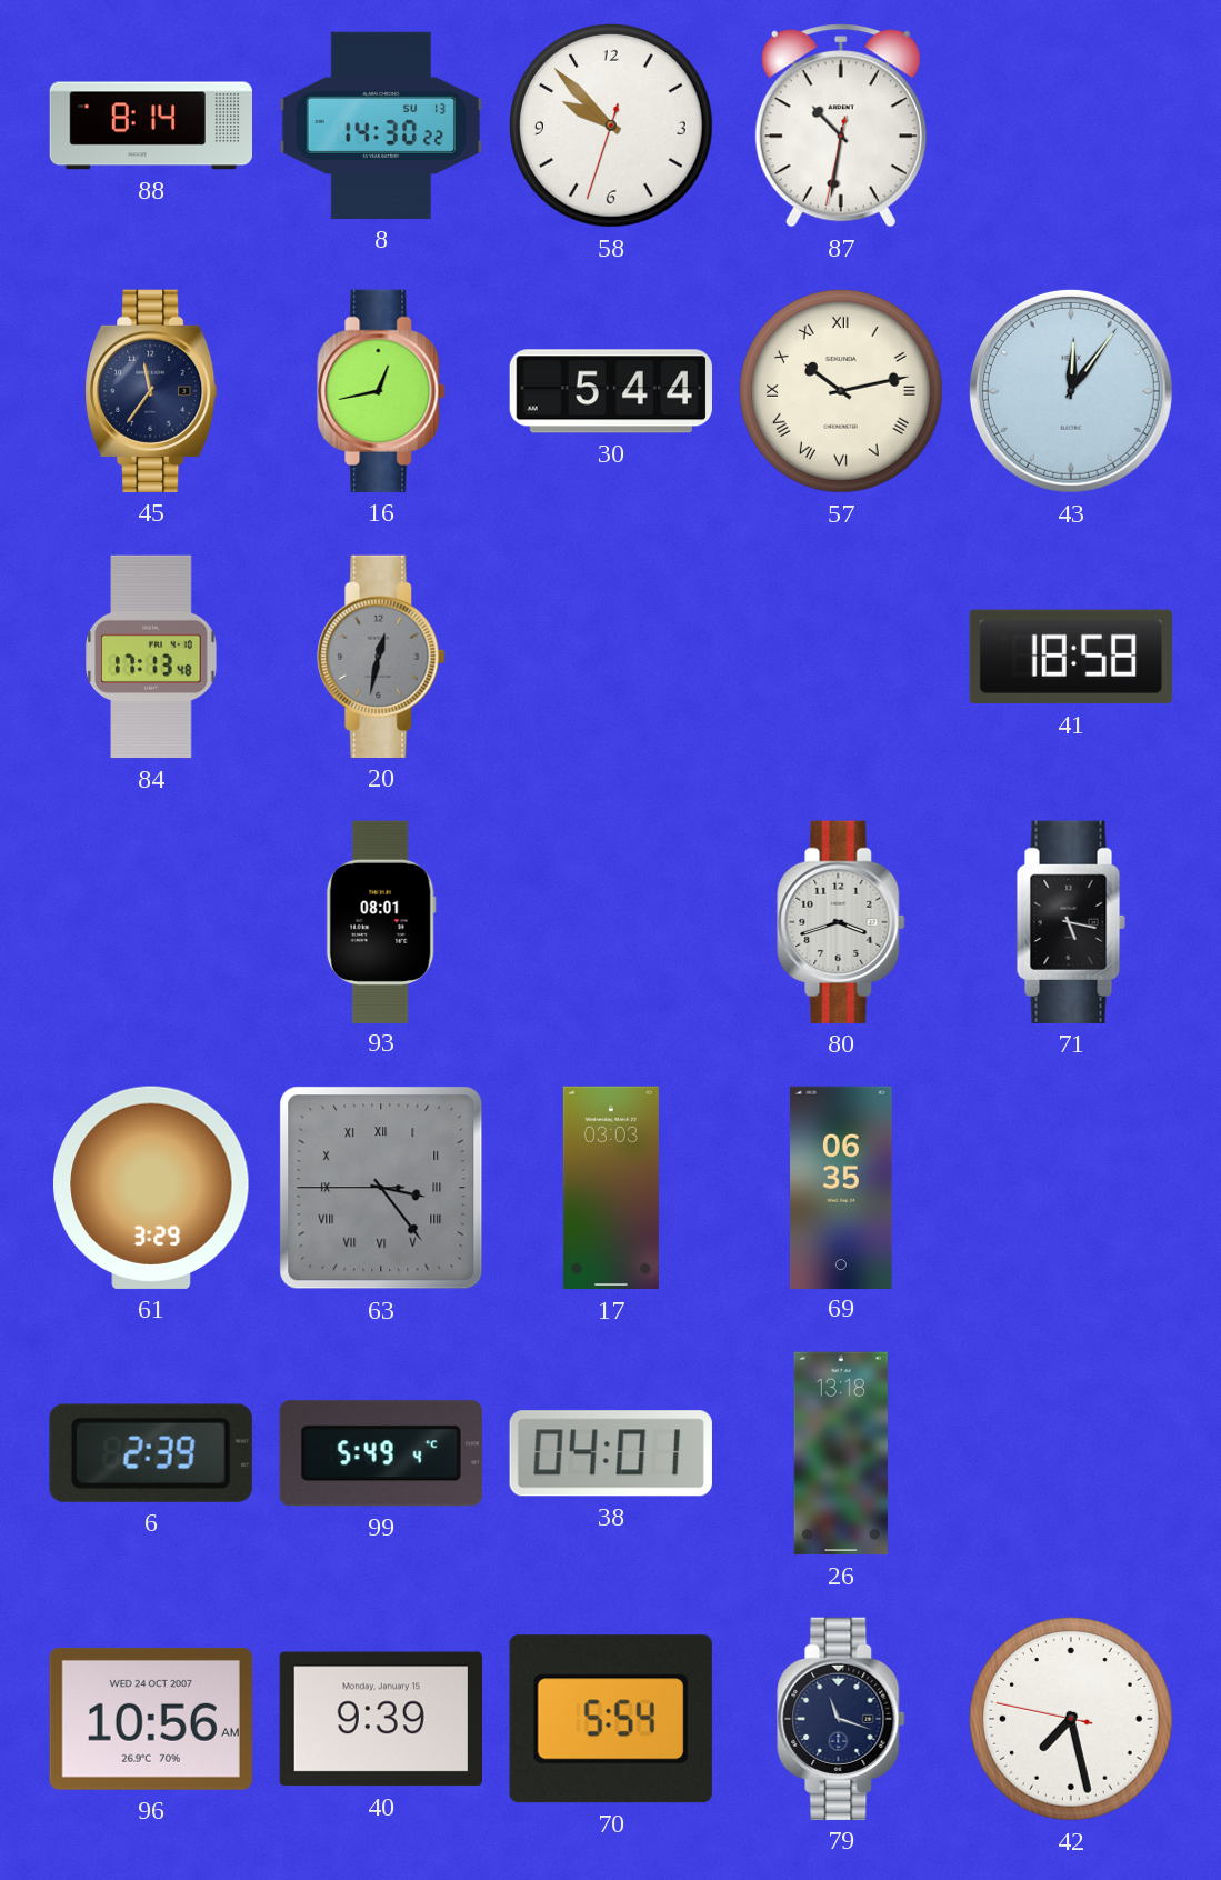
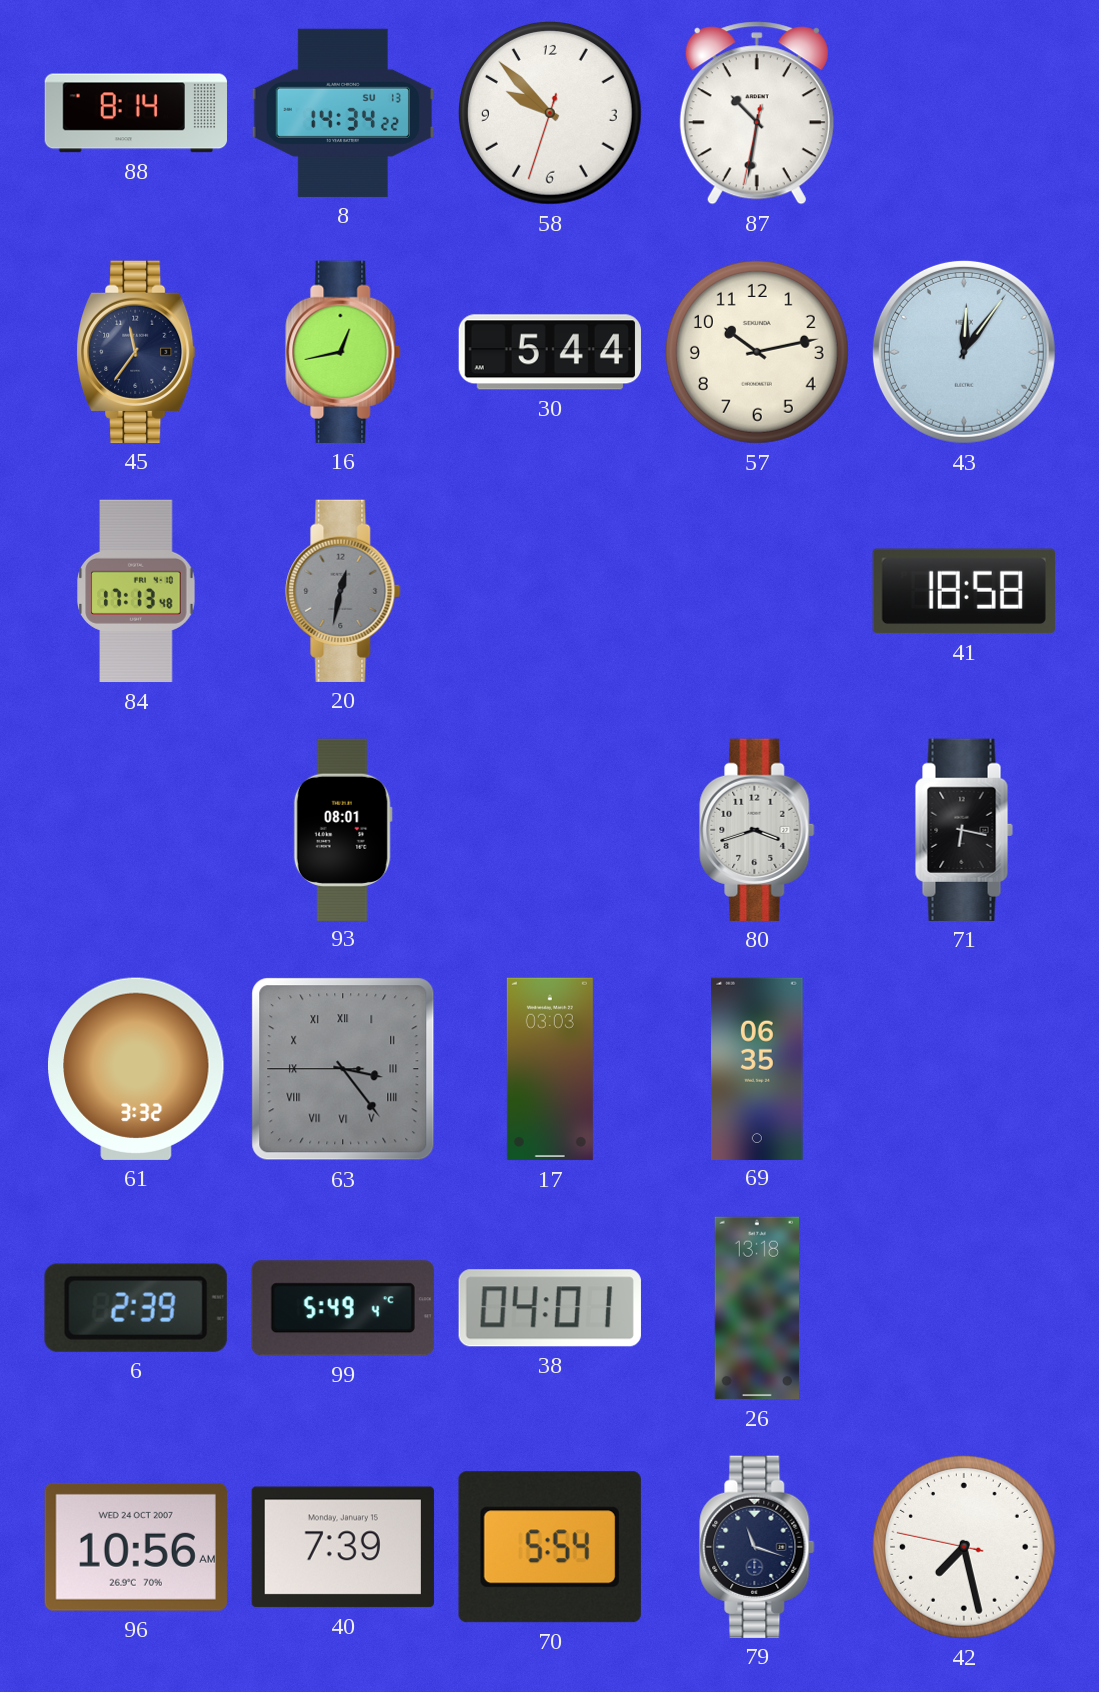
8: 14:30 -> 14:34 (342, 113)
57 numerals: Roman -> Arabic (757, 352)
71: 5:17 -> 6:17 (964, 830)
61: 3:29 -> 3:32 (137, 1069)
40: 9:39 -> 7:39 (343, 1547)
